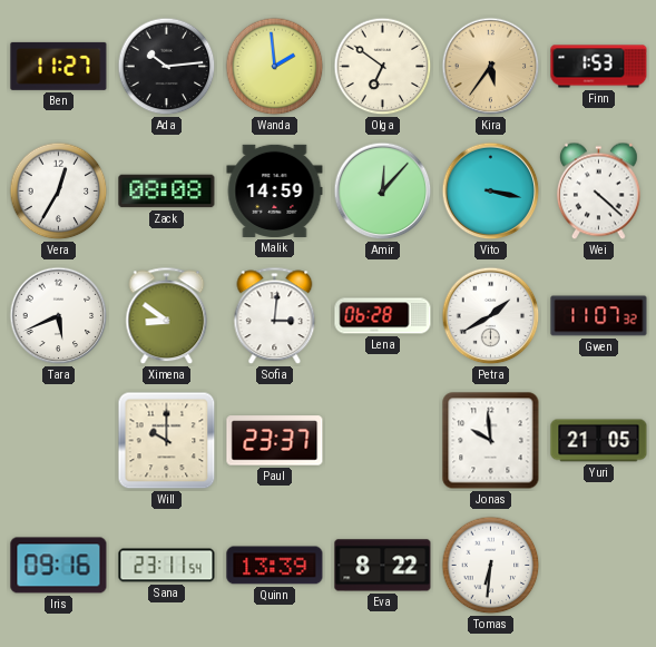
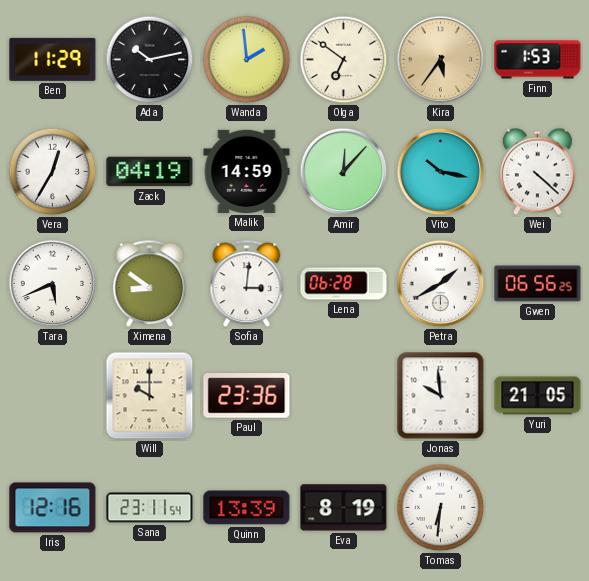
Ben: 11:27 -> 11:29 (53, 59)
Ada: 10:14 -> 10:13 (150, 60)
Zack: 08:08 -> 04:19 (150, 172)
Vito: 3:17 -> 10:17 (441, 172)
Gwen: 11:07 -> 06:56 (538, 284)
Paul: 23:37 -> 23:36 (247, 396)
Iris: 09:16 -> 12:16 (53, 508)
Eva: 8:22 -> 8:19 (344, 508)
